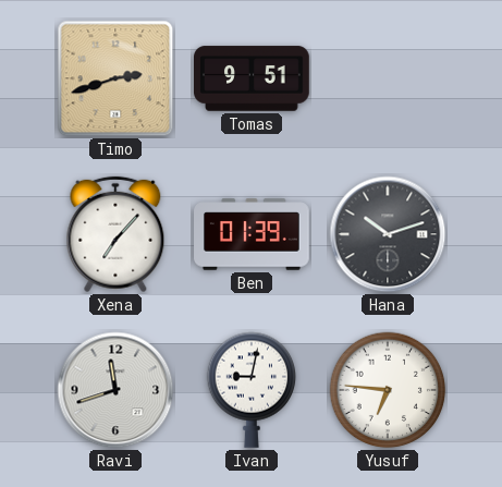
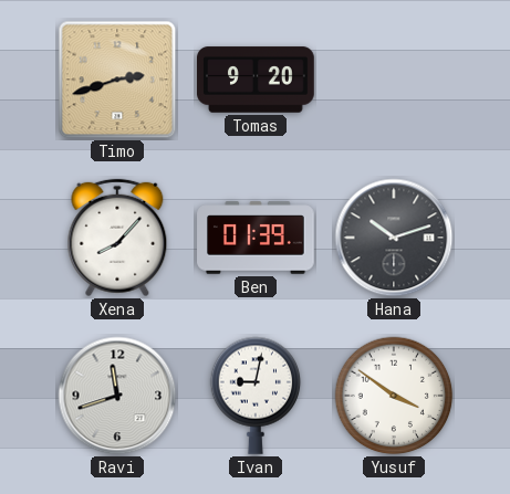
Tomas: 9:51 -> 9:20 (256, 80)
Xena: 7:07 -> 8:07 (117, 238)
Yusuf: 6:46 -> 3:51 (394, 396)
